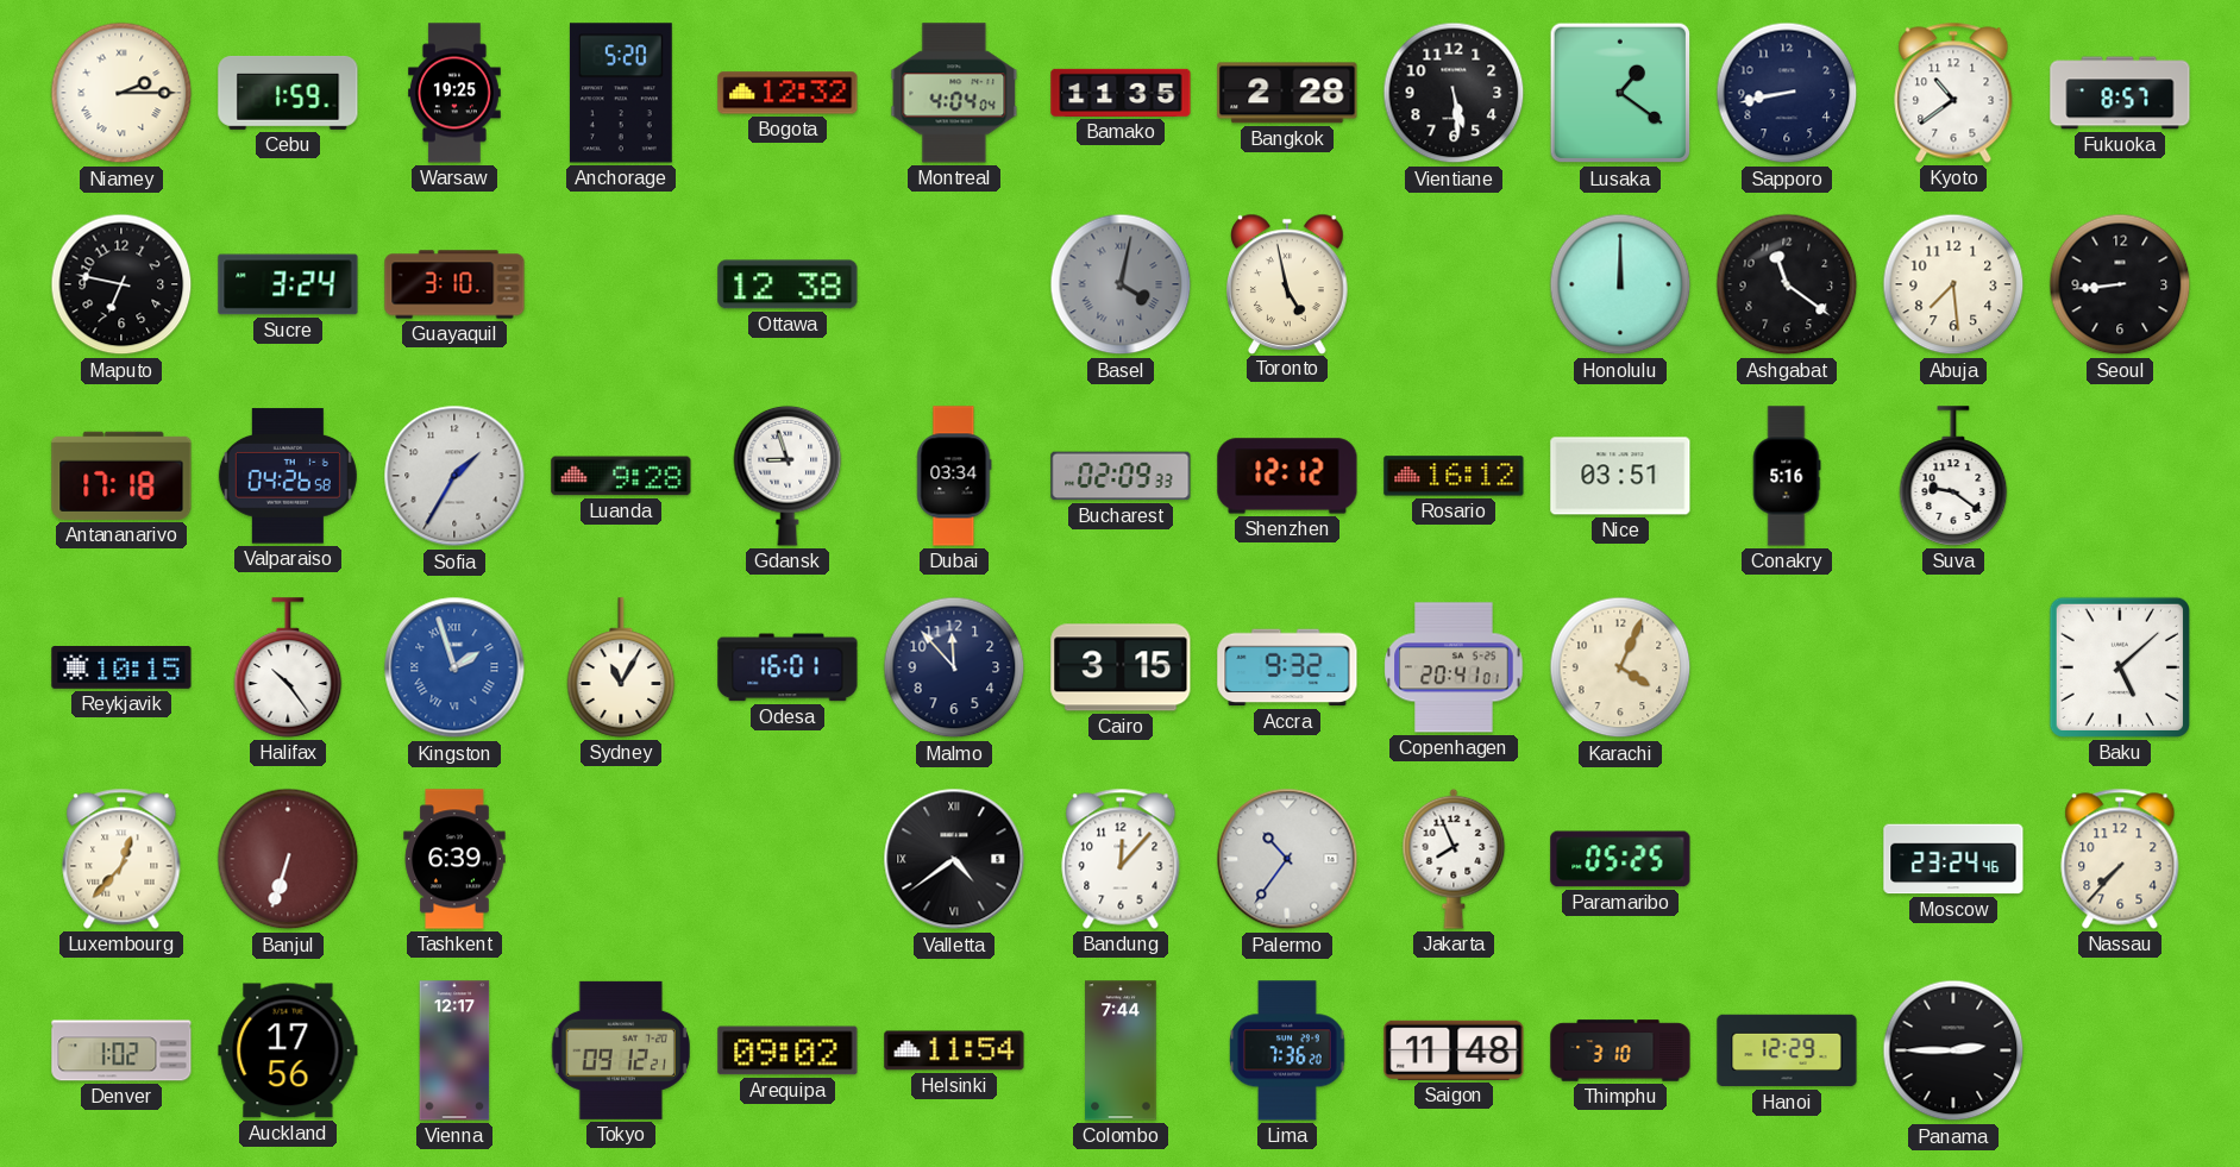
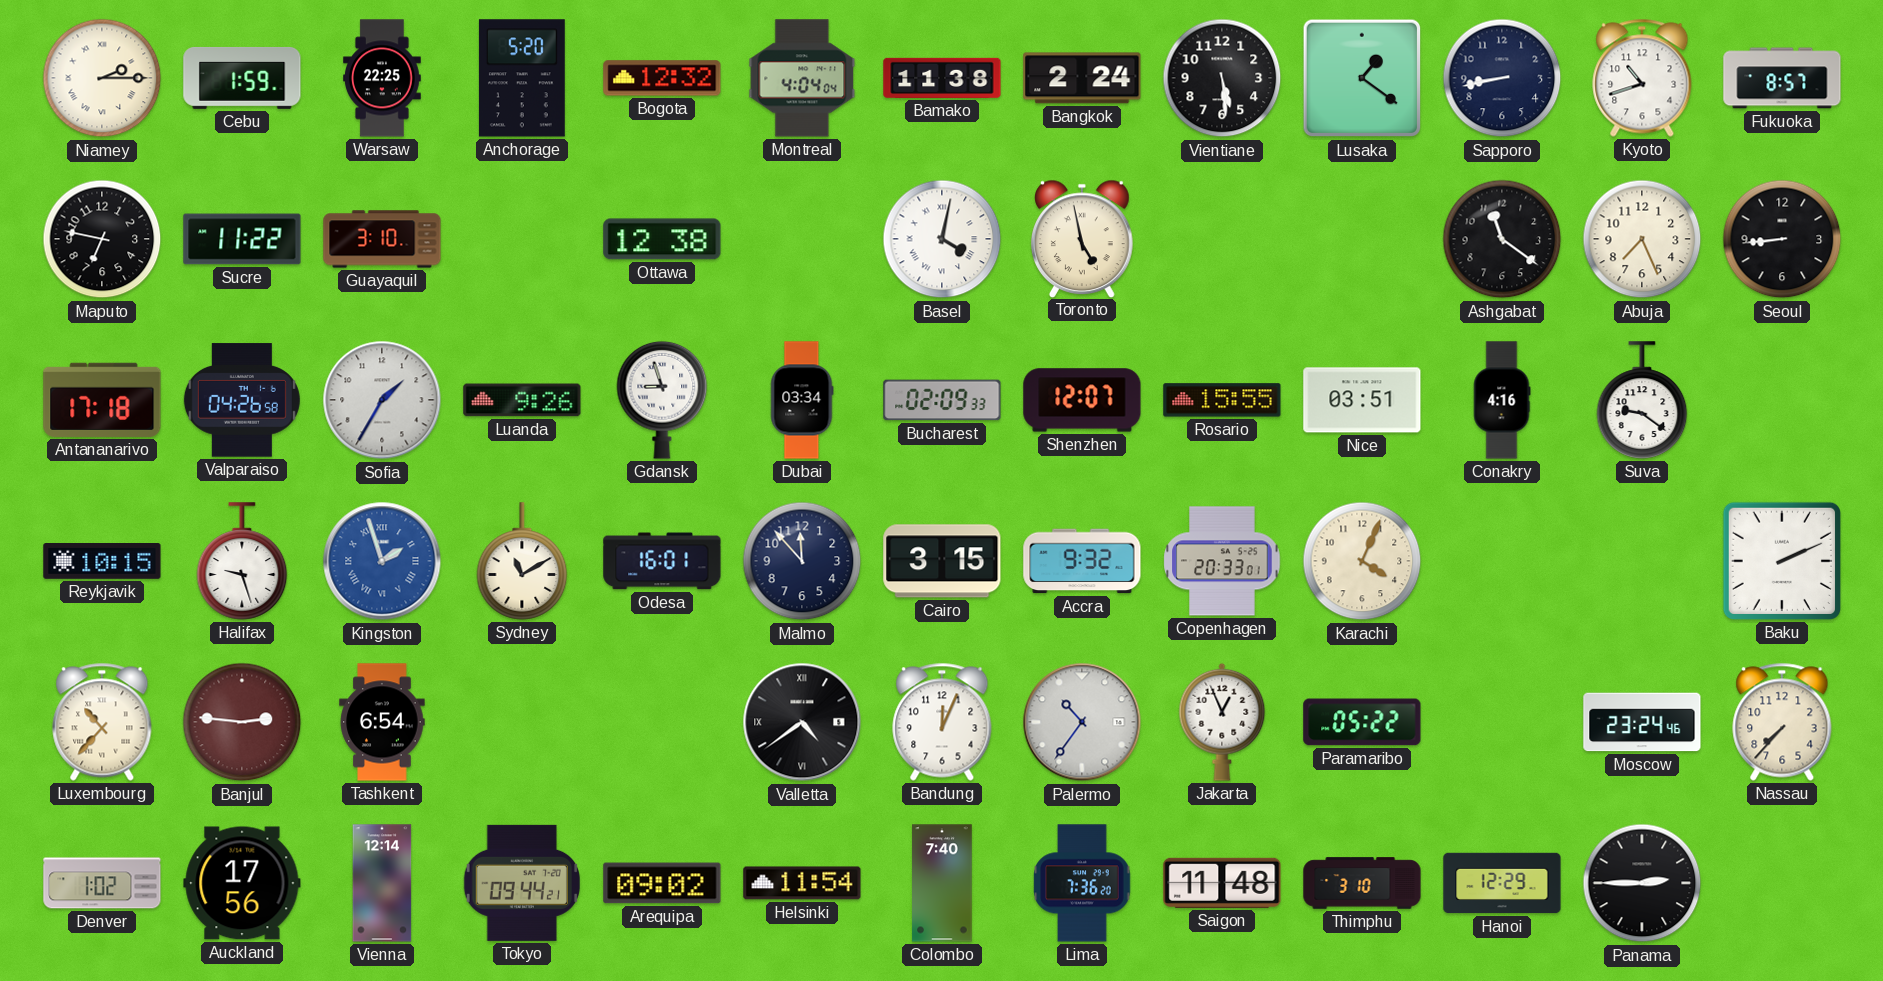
Warsaw: 19:25 -> 22:25 (383, 78)
Bamako: 11:35 -> 11:38 (942, 78)
Bangkok: 2:28 -> 2:24 (1082, 78)
Kyoto: 10:39 -> 10:42 (1642, 78)
Sucre: 3:24 -> 11:22 (242, 239)
Basel dial: grey -> white (942, 239)
Honolulu: 12:00 -> none (1620, 284)
Abuja: 7:29 -> 7:26 (1642, 239)
Luanda: 9:28 -> 9:26 (522, 400)
Shenzhen: 12:12 -> 12:07 (1082, 400)
Rosario: 16:12 -> 15:55 (1222, 400)
Conakry: 5:16 -> 4:16 (1502, 400)
Halifax: 10:24 -> 9:27 (242, 561)
Sydney: 11:05 -> 11:10 (522, 561)
Copenhagen: 20:41 -> 20:33 (1222, 561)
Baku: 5:08 -> 2:11 (1782, 561)
Luxembourg: 12:37 -> 10:37 (102, 722)
Banjul: 6:33 -> 2:46 (242, 722)
Tashkent: 6:39 -> 6:54 (382, 722)
Bandung: 12:07 -> 12:04 (942, 722)
Jakarta: 7:56 -> 12:56 (1222, 722)
Paramaribo: 05:25 -> 05:22 (1362, 722)
Vienna: 12:17 -> 12:14 (382, 883)
Tokyo: 09:12 -> 09:44 (521, 883)
Colombo: 7:44 -> 7:40 (942, 883)
